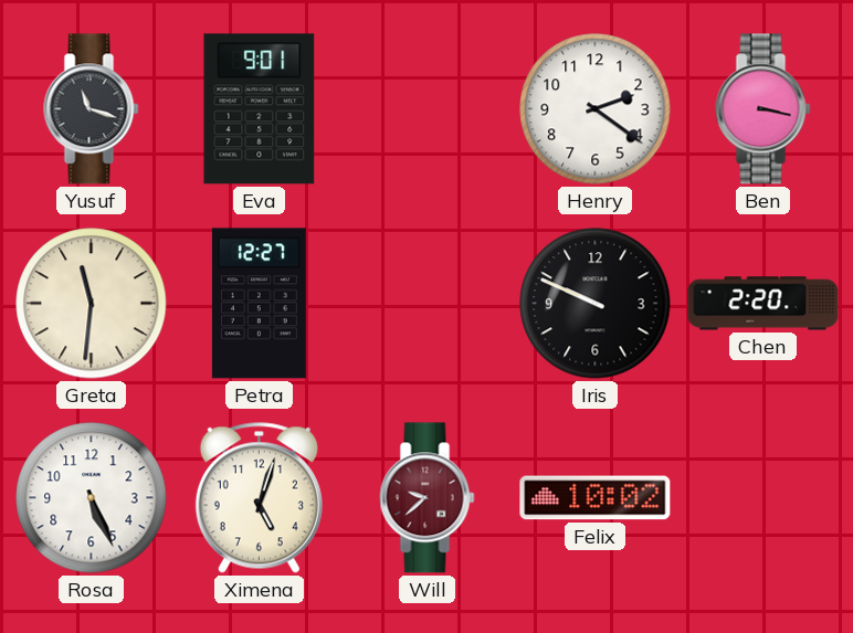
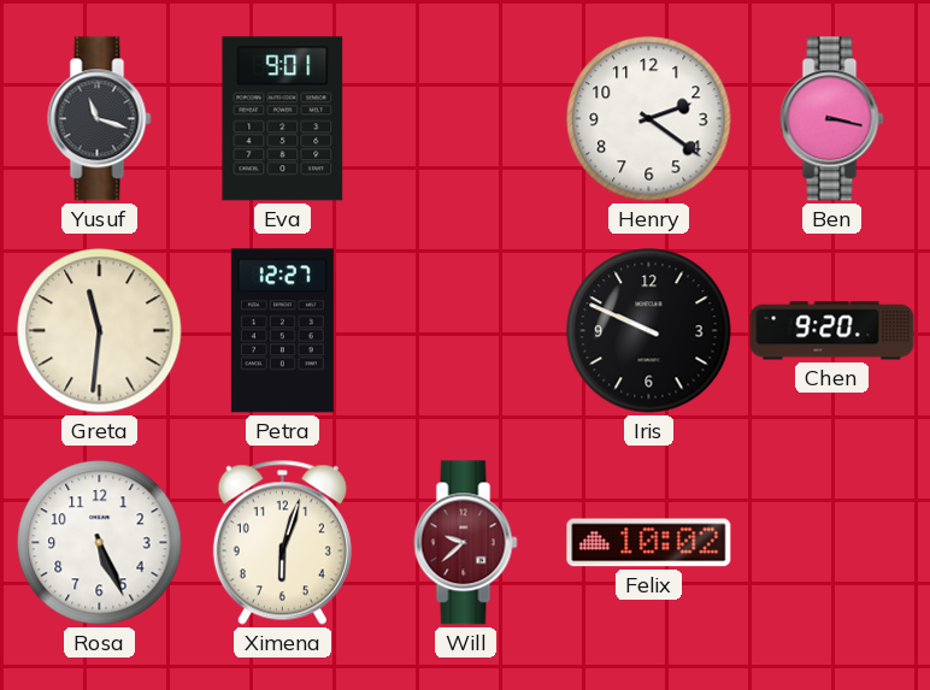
Chen: 2:20 -> 9:20 (832, 331)
Ximena: 5:03 -> 6:03 (282, 542)
